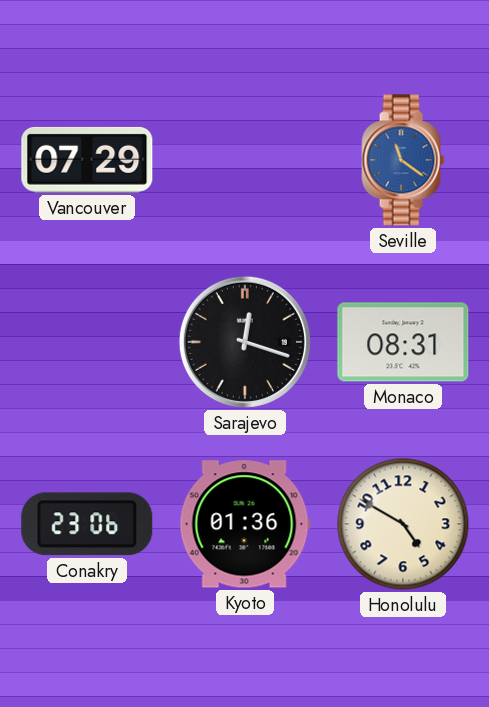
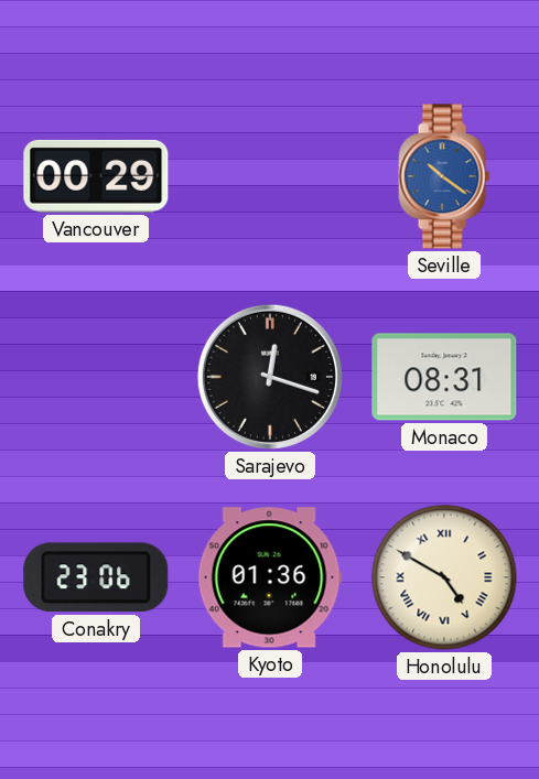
Vancouver: 07:29 -> 00:29 (96, 176)
Seville: 11:21 -> 10:21 (444, 176)
Honolulu numerals: Arabic -> Roman (444, 577)
